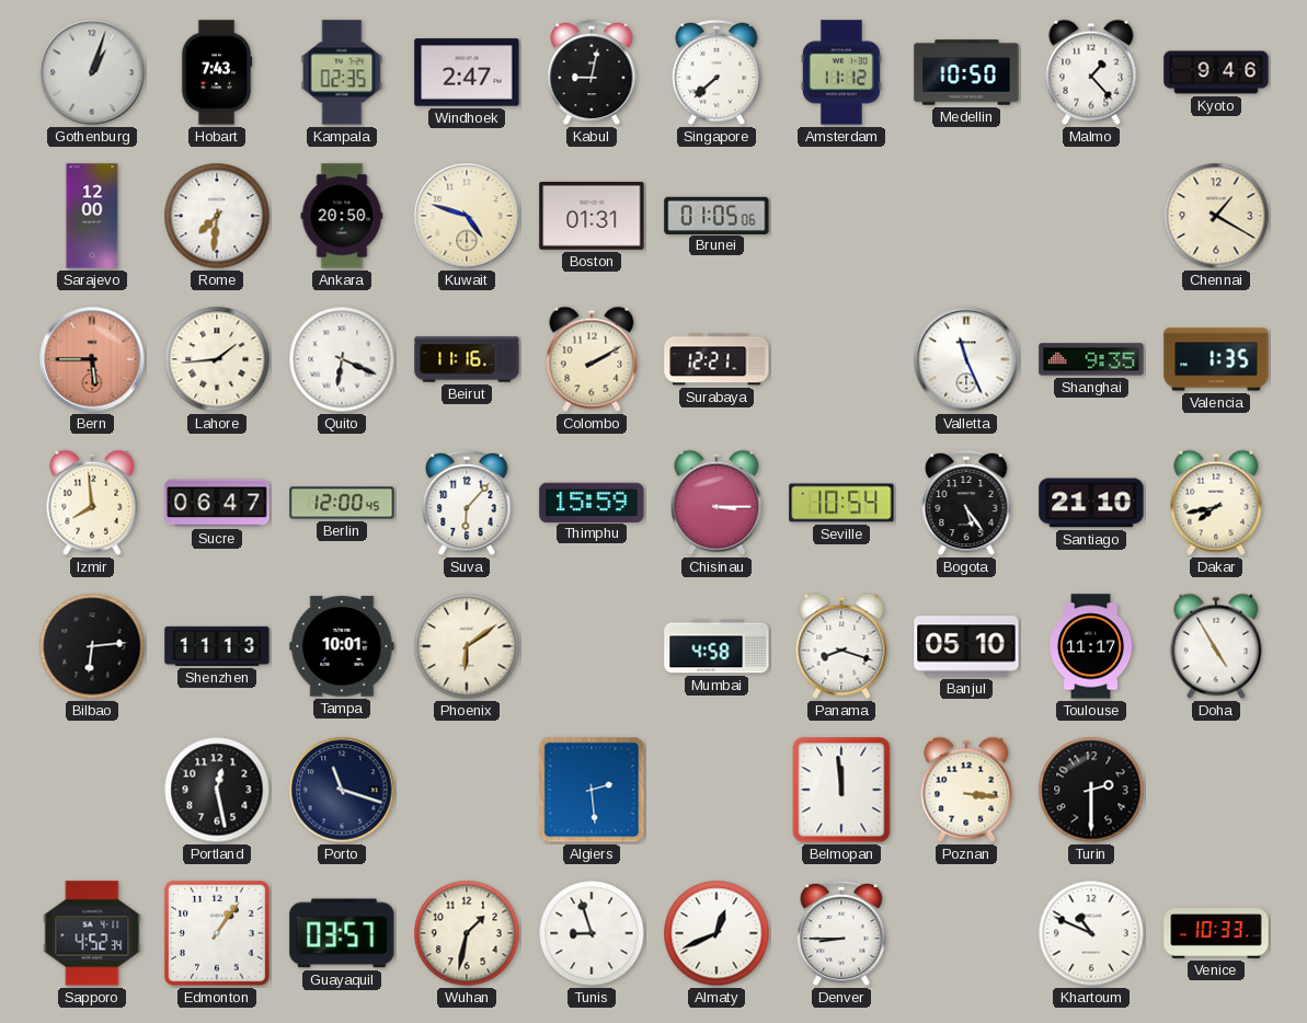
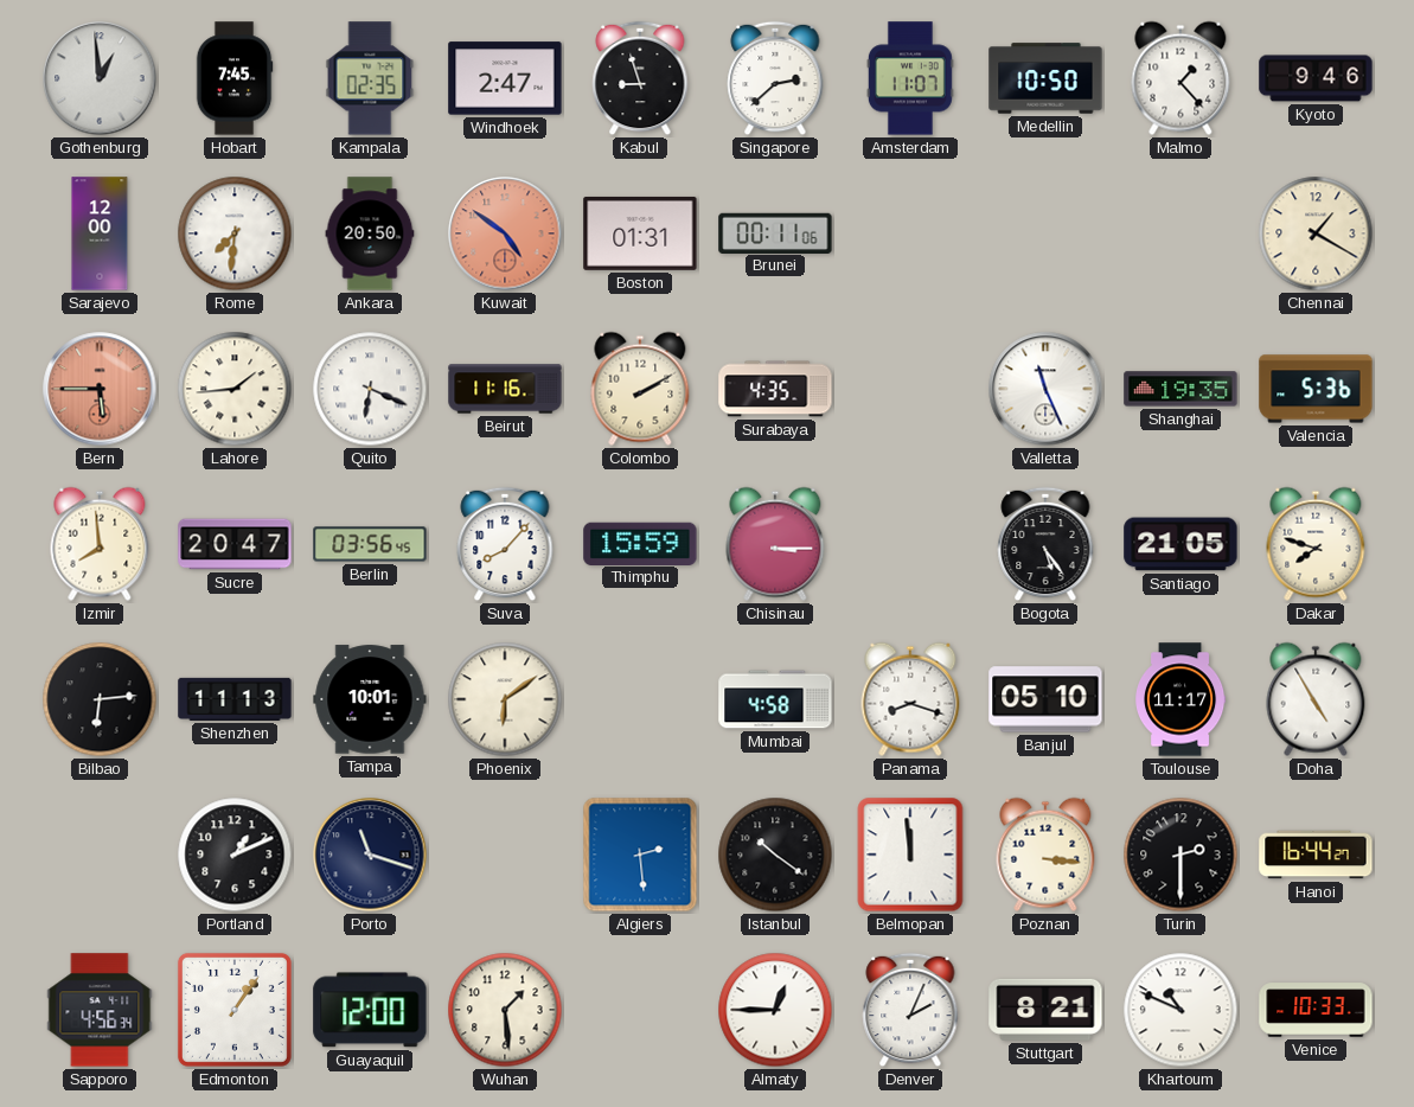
Gothenburg: 1:03 -> 12:59 (100, 78)
Hobart: 7:43 -> 7:45 (235, 78)
Kabul: 9:02 -> 8:57 (640, 78)
Singapore: 7:38 -> 2:38 (775, 78)
Amsterdam: 11:12 -> 11:07 (910, 78)
Kuwait: 4:48 -> 4:51 (505, 233)
Kuwait dial: cream -> salmon (505, 233)
Brunei: 01:05 -> 00:11 (775, 232)
Surabaya: 12:21 -> 4:35 (775, 389)
Shanghai: 9:35 -> 19:35 (1181, 389)
Valencia: 1:35 -> 5:36 (1316, 389)
Sucre: 06:47 -> 20:47 (235, 544)
Berlin: 12:00 -> 03:56 (370, 544)
Suva: 6:07 -> 8:07 (505, 544)
Seville: 10:54 -> none (841, 503)
Santiago: 21:10 -> 21:05 (1181, 544)
Dakar: 7:43 -> 7:48 (1316, 544)
Portland: 12:28 -> 1:11 (235, 855)
Istanbul: none -> 10:21 (775, 855)
Hanoi: none -> 16:44 (1316, 855)
Sapporo: 4:52 -> 4:56 (100, 1010)
Guayaquil: 03:57 -> 12:00 (370, 1010)
Wuhan: 1:32 -> 1:29 (505, 1010)
Tunis: 8:57 -> none (592, 933)
Almaty: 12:41 -> 12:45 (775, 1010)
Denver: 8:45 -> 2:04 (910, 1010)
Stuttgart: none -> 8:21 (1045, 1010)
